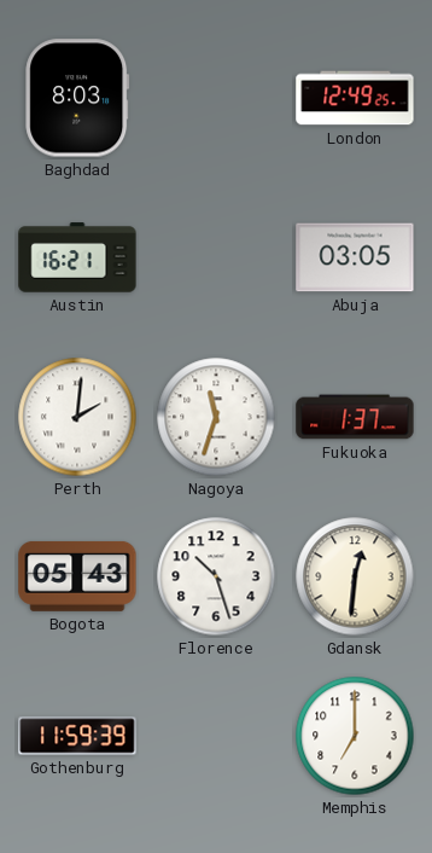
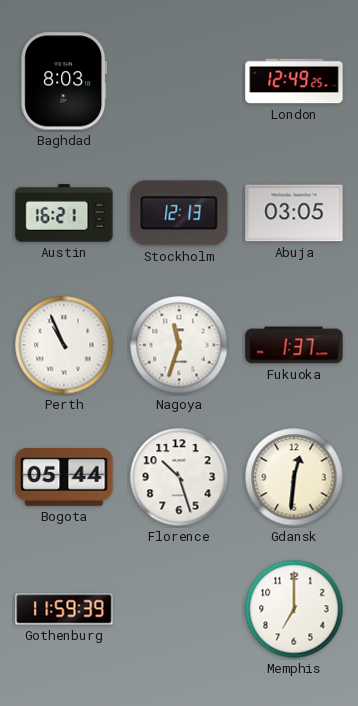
Stockholm: none -> 12:13 (179, 213)
Perth: 2:01 -> 10:56 (64, 345)
Bogota: 05:43 -> 05:44 (64, 477)
